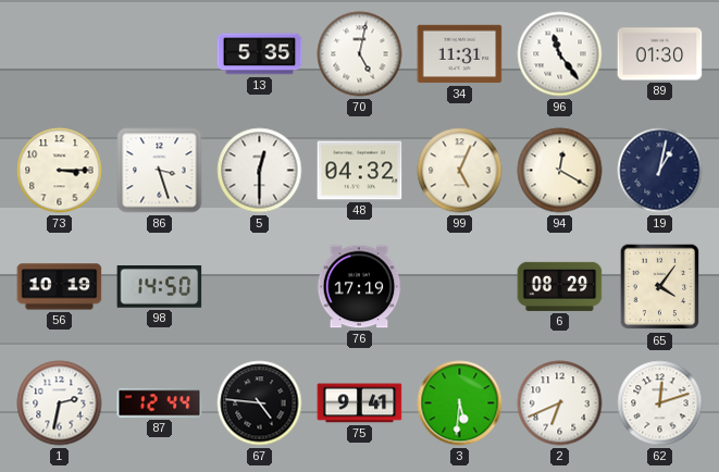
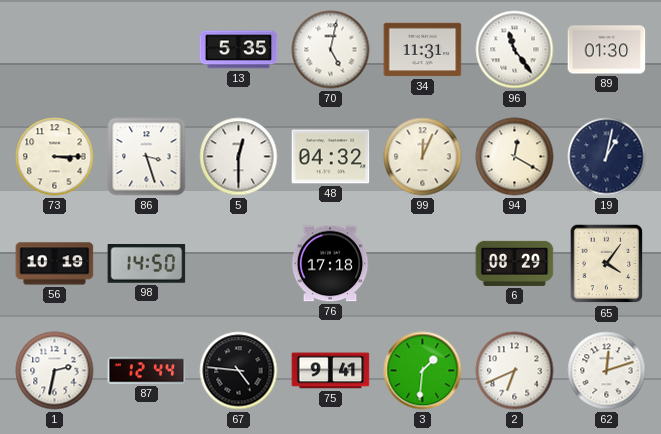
99: 5:04 -> 12:04 (423, 157)
76: 17:19 -> 17:18 (330, 264)
3: 5:31 -> 1:31 (423, 371)
